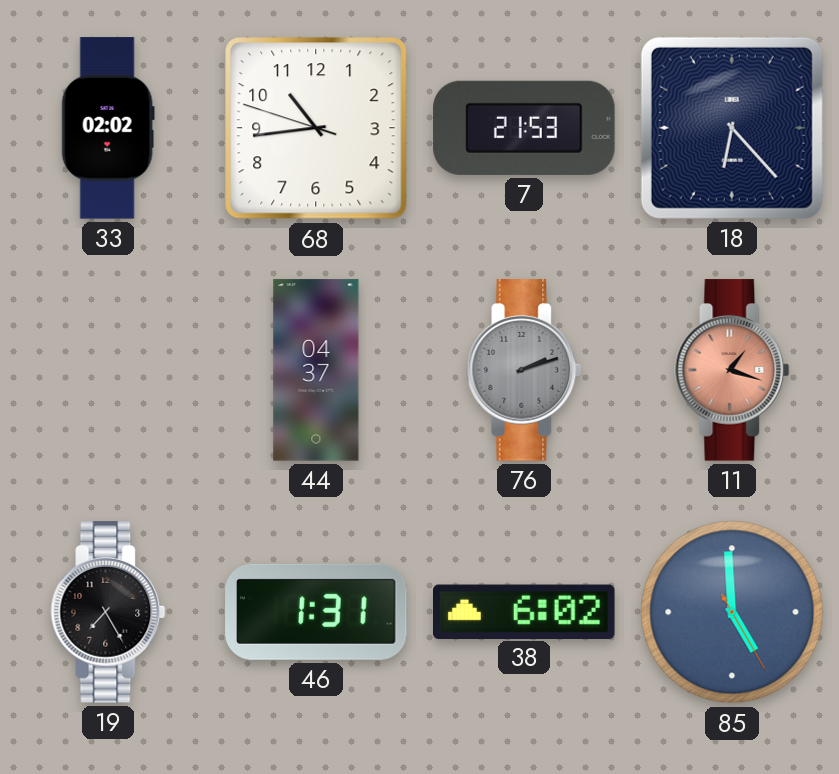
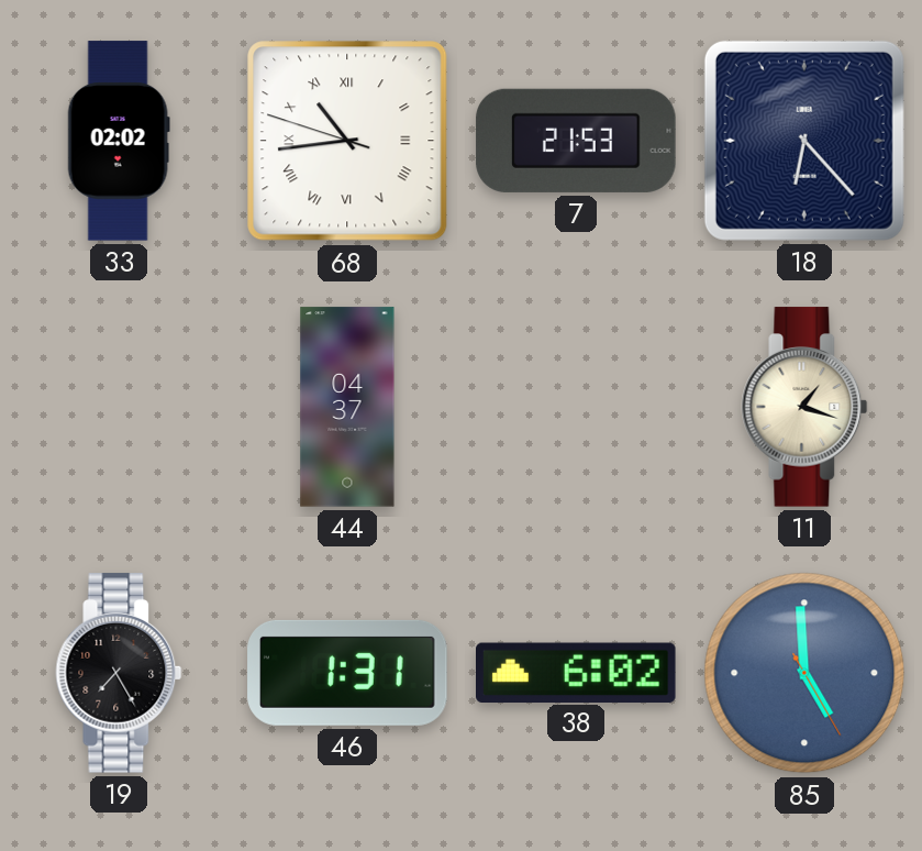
68 numerals: Arabic -> Roman (347, 141)
76: 2:12 -> none (524, 370)
11 dial: salmon -> cream (804, 407)
